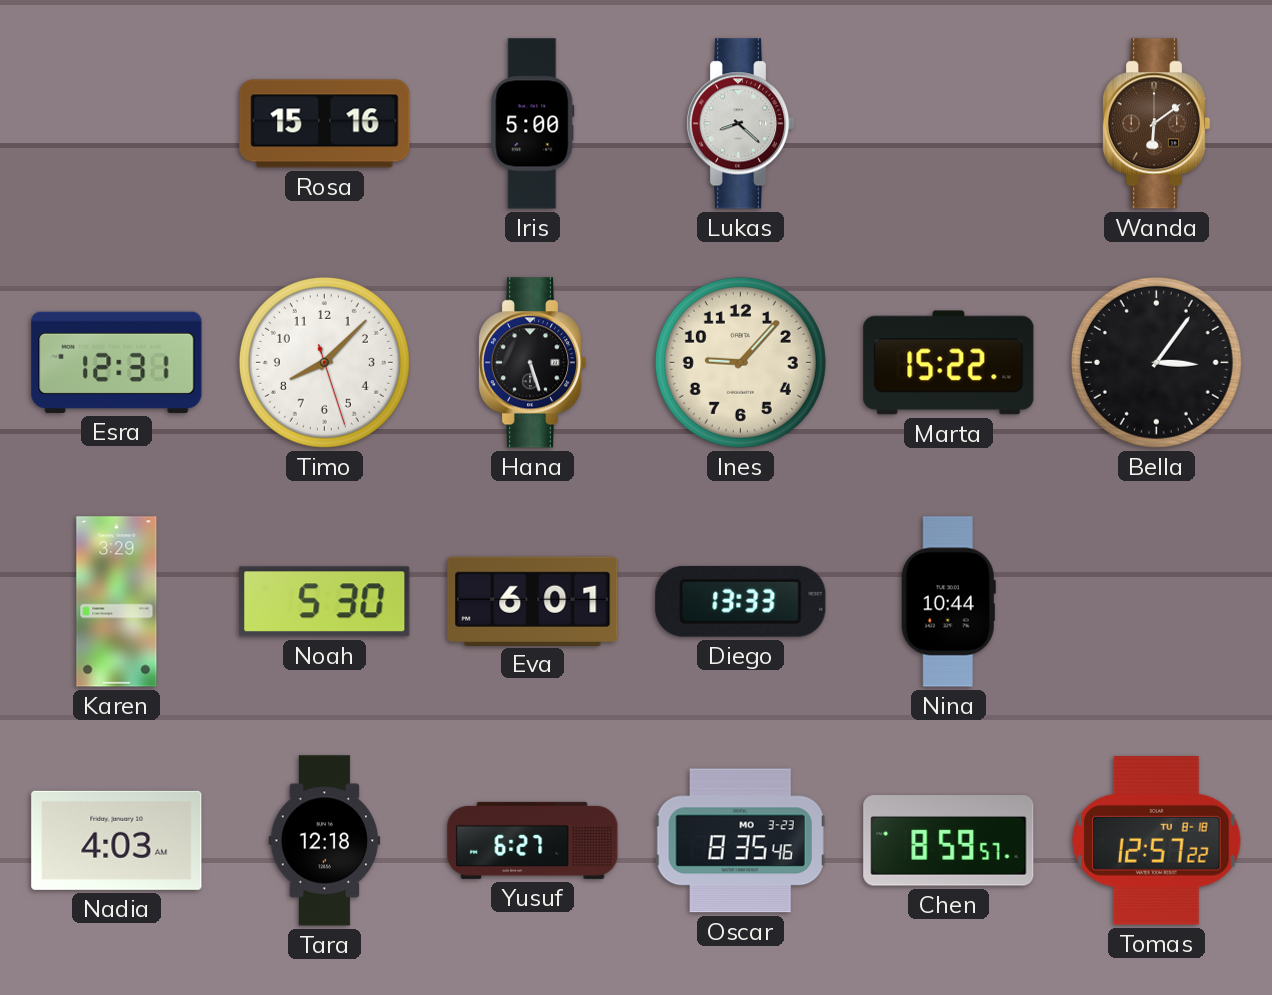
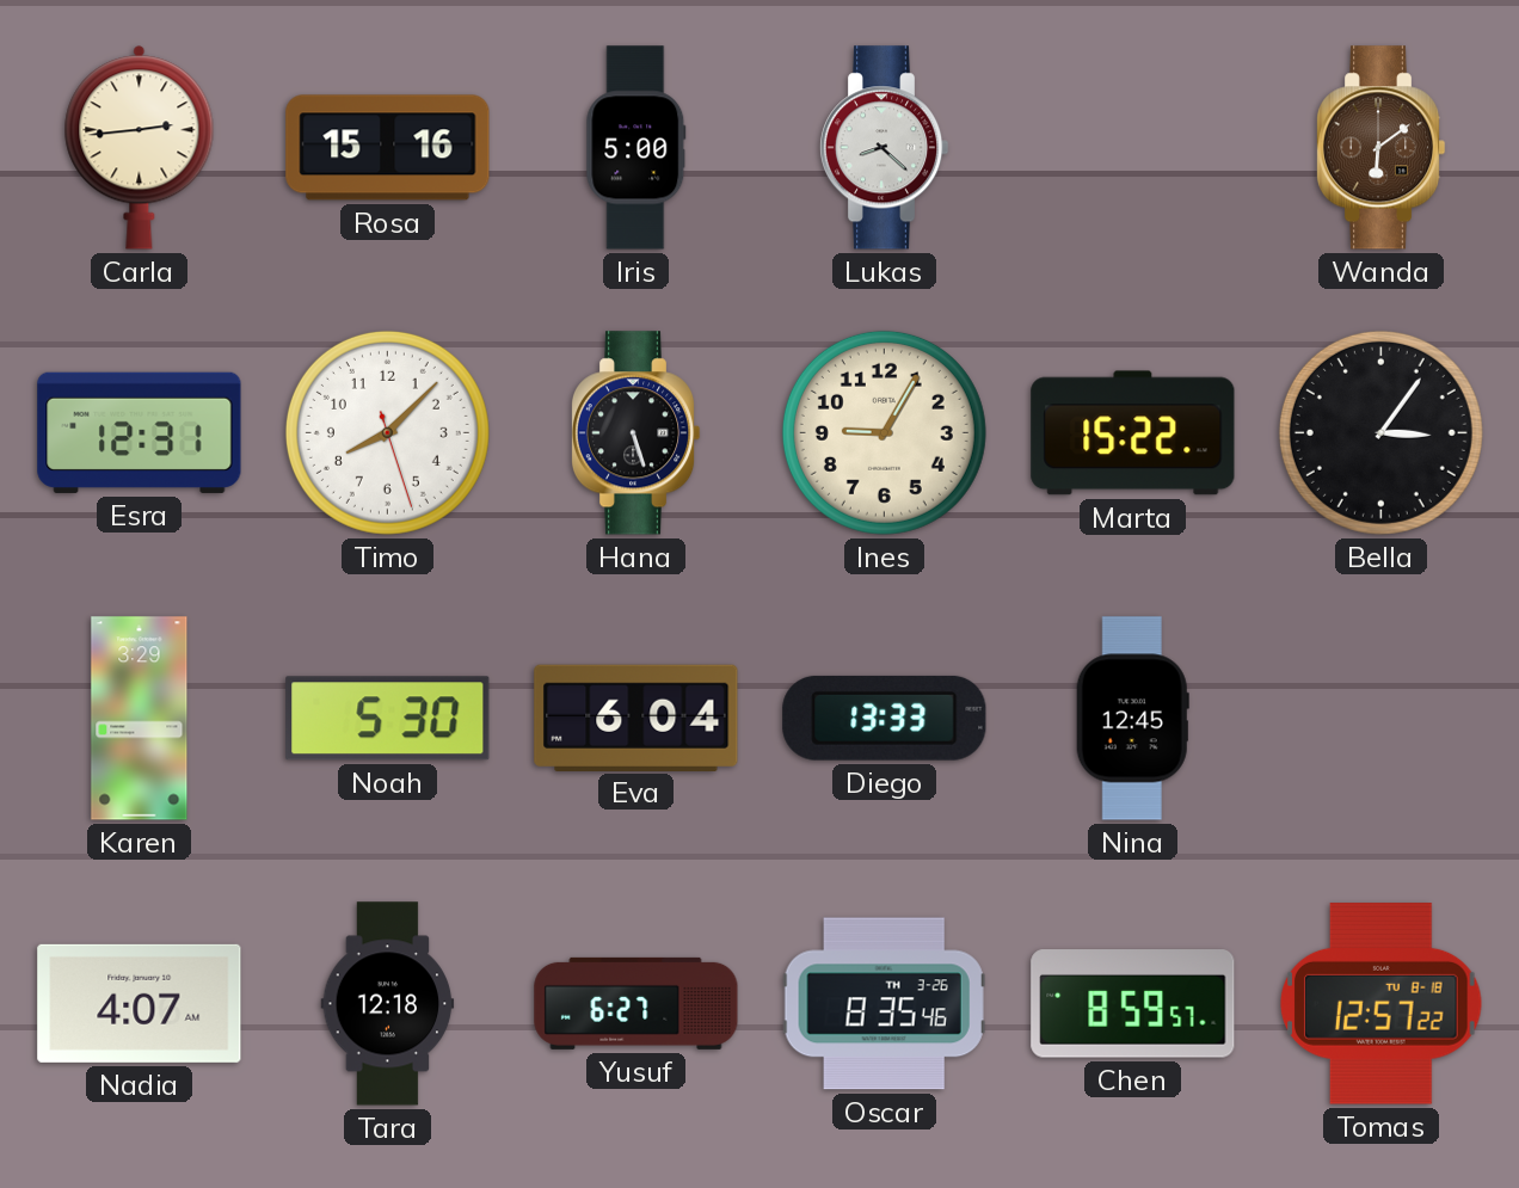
Carla: none -> 2:44 (140, 148)
Ines: 9:07 -> 9:05 (884, 432)
Eva: 6:01 -> 6:04 (636, 718)
Nina: 10:44 -> 12:45 (1132, 719)
Nadia: 4:03 -> 4:07 (140, 1003)
Oscar date: MO 3-23 -> TH 3-26 (884, 1004)
